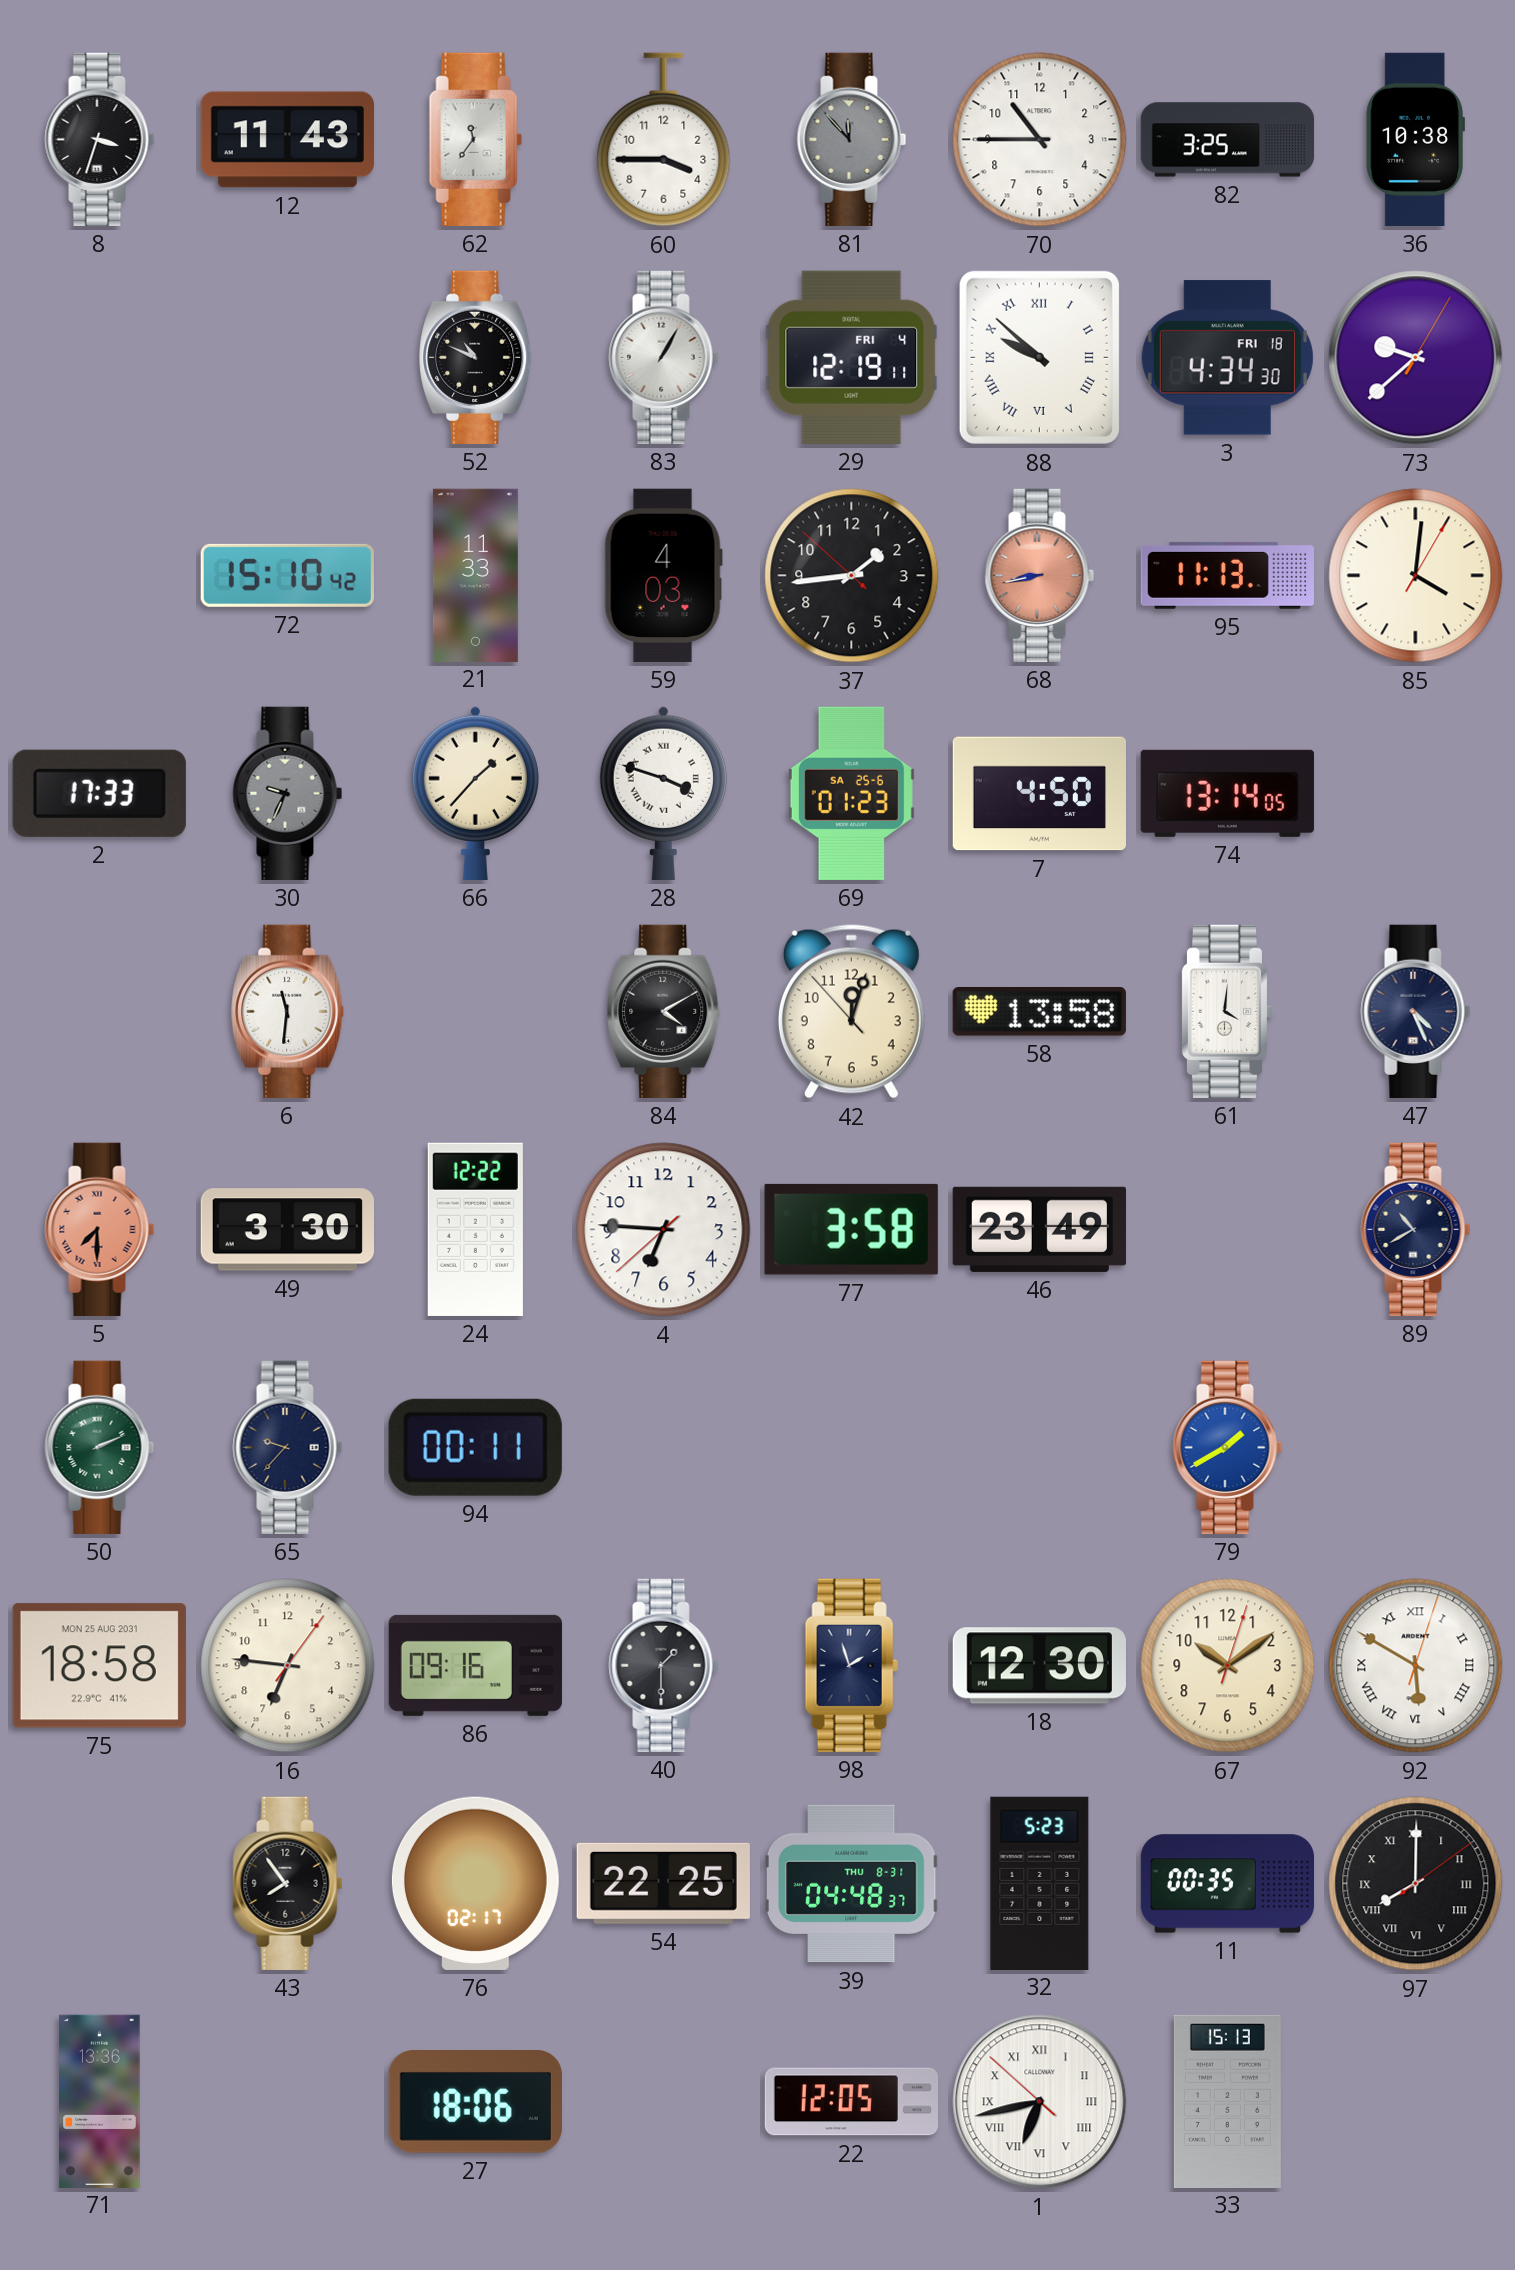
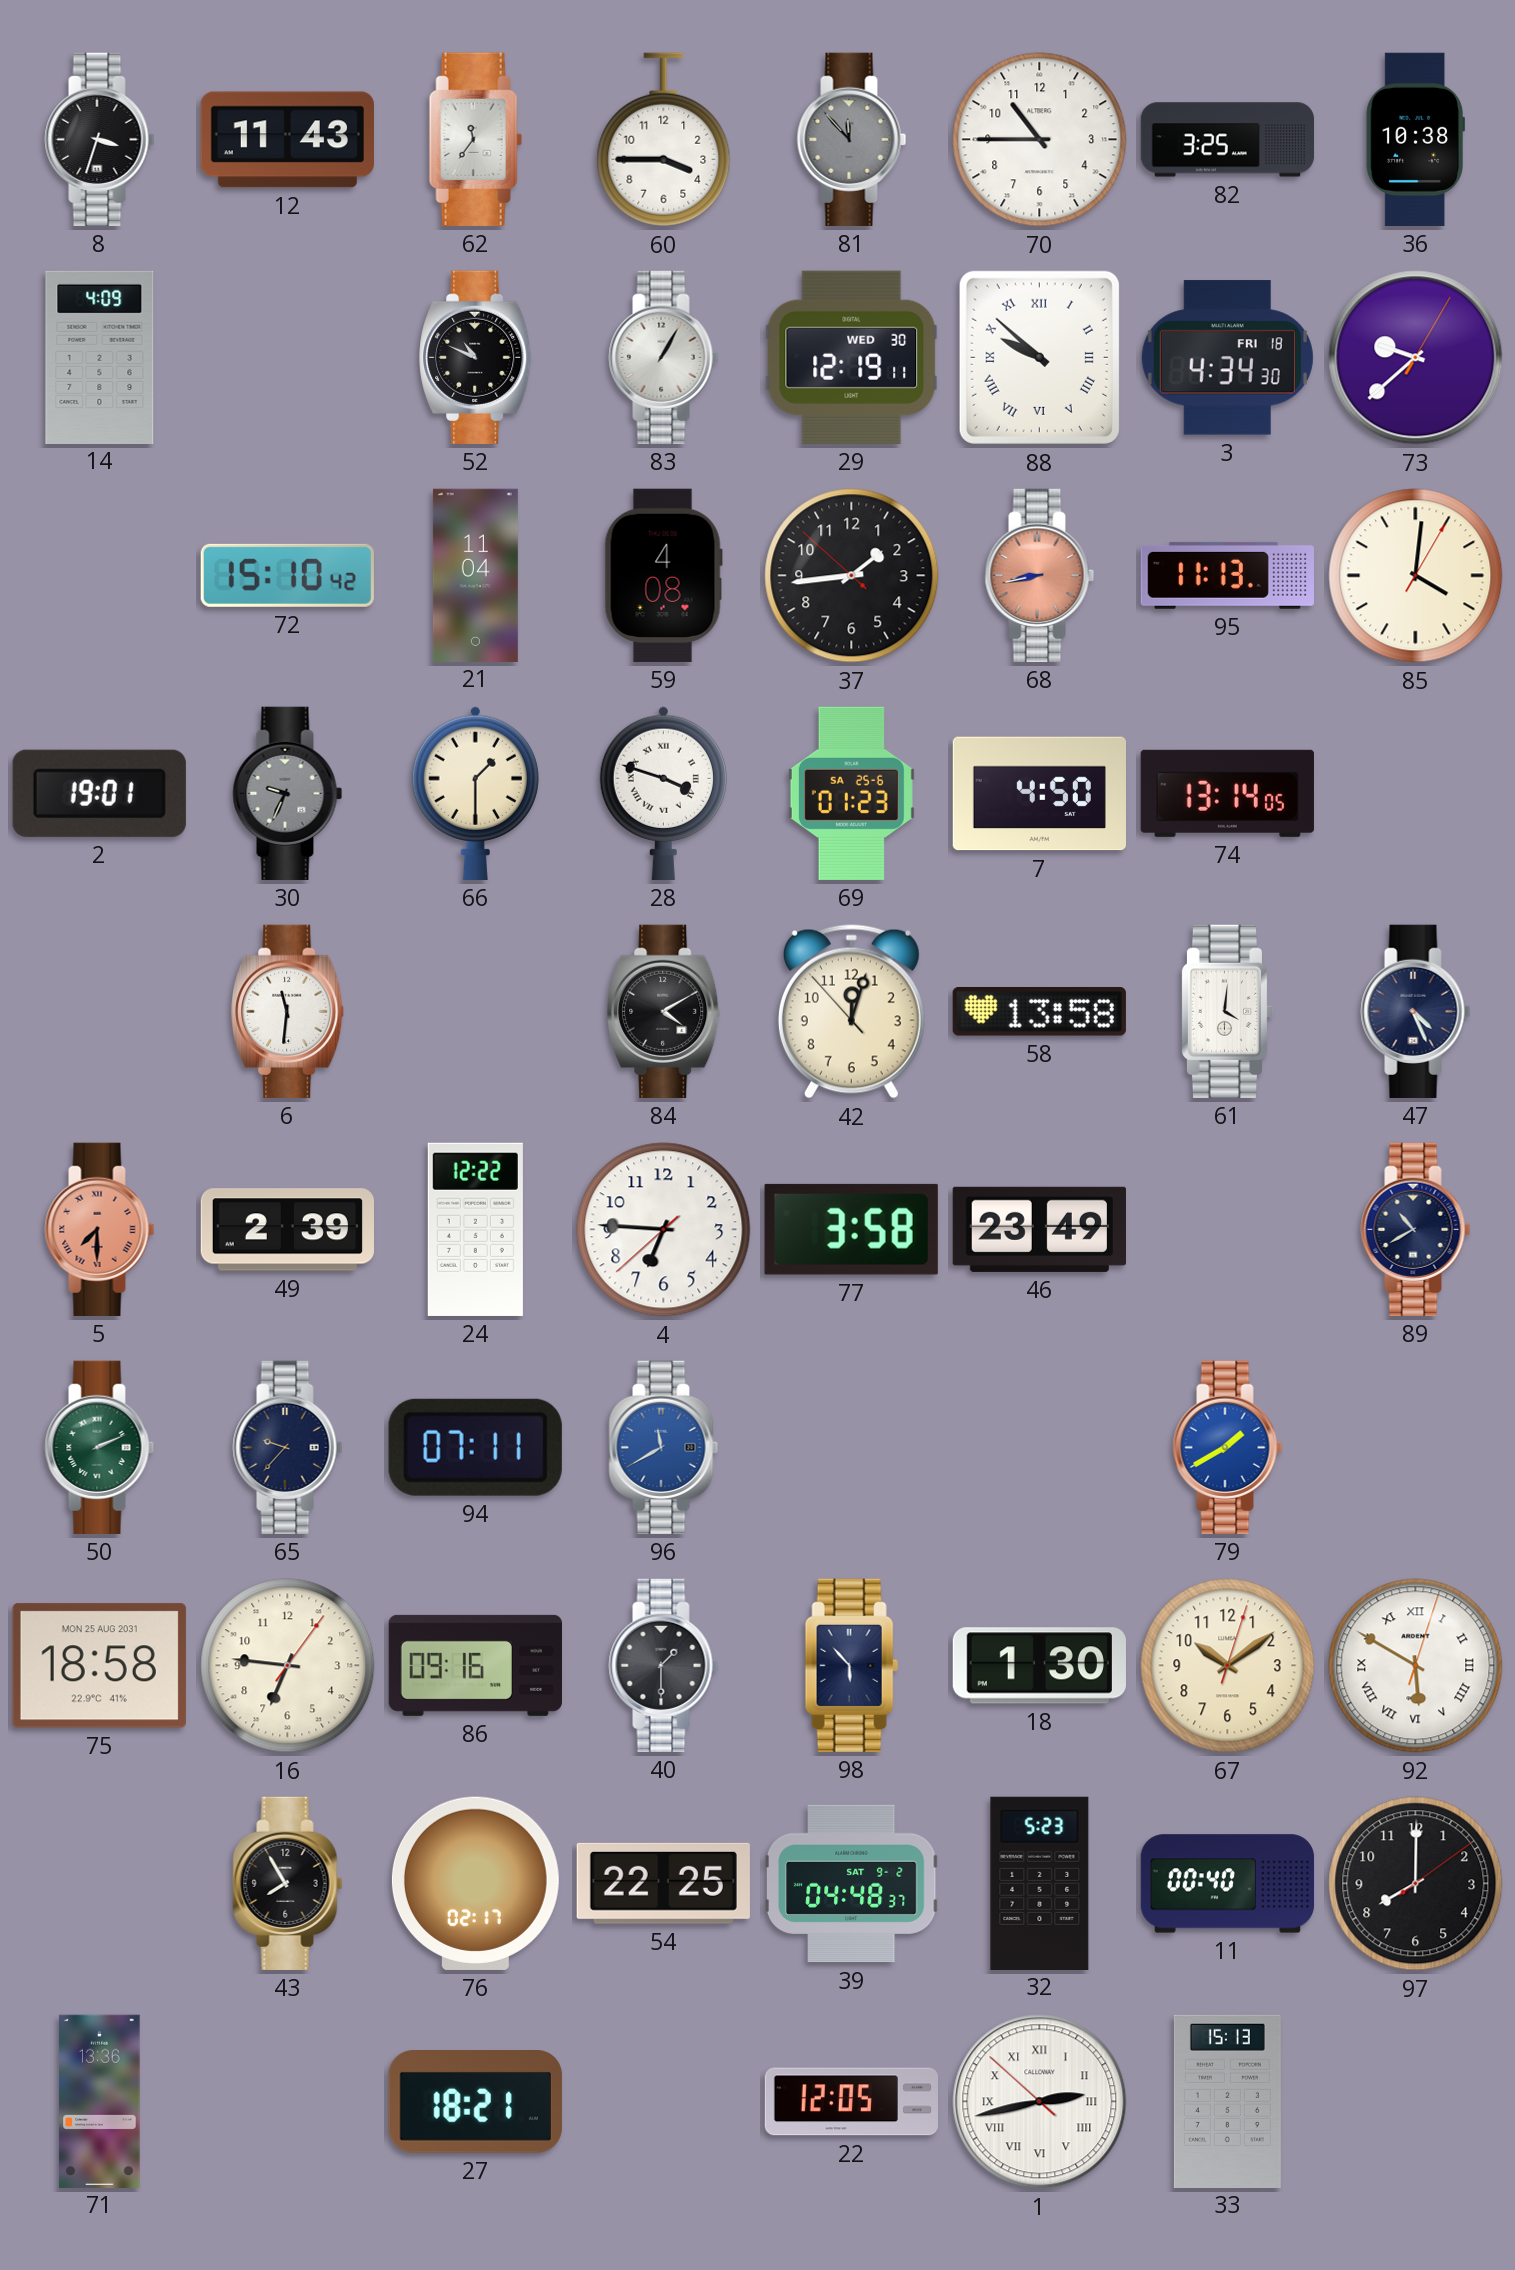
14: none -> 4:09 (100, 357)
29 date: FRI 4 -> WED 30 (852, 357)
21: 11:33 -> 11:04 (475, 575)
59: 4:03 -> 4:08 (663, 575)
2: 17:33 -> 19:01 (99, 793)
66: 1:37 -> 1:30 (475, 793)
49: 3:30 -> 2:39 (287, 1230)
94: 00:11 -> 07:11 (475, 1447)
96: none -> 11:40 (664, 1447)
98: 1:57 -> 5:53 (851, 1665)
18: 12:30 -> 1:30 (1039, 1666)
43: 7:54 -> 7:55 (288, 1883)
39 date: THU 8-31 -> SAT 9-2 (851, 1884)
11: 00:35 -> 00:40 (1228, 1884)
97 numerals: Roman -> Arabic (1416, 1884)
27: 18:06 -> 18:21 (475, 2102)
1: 6:42 -> 2:42 (1040, 2102)
